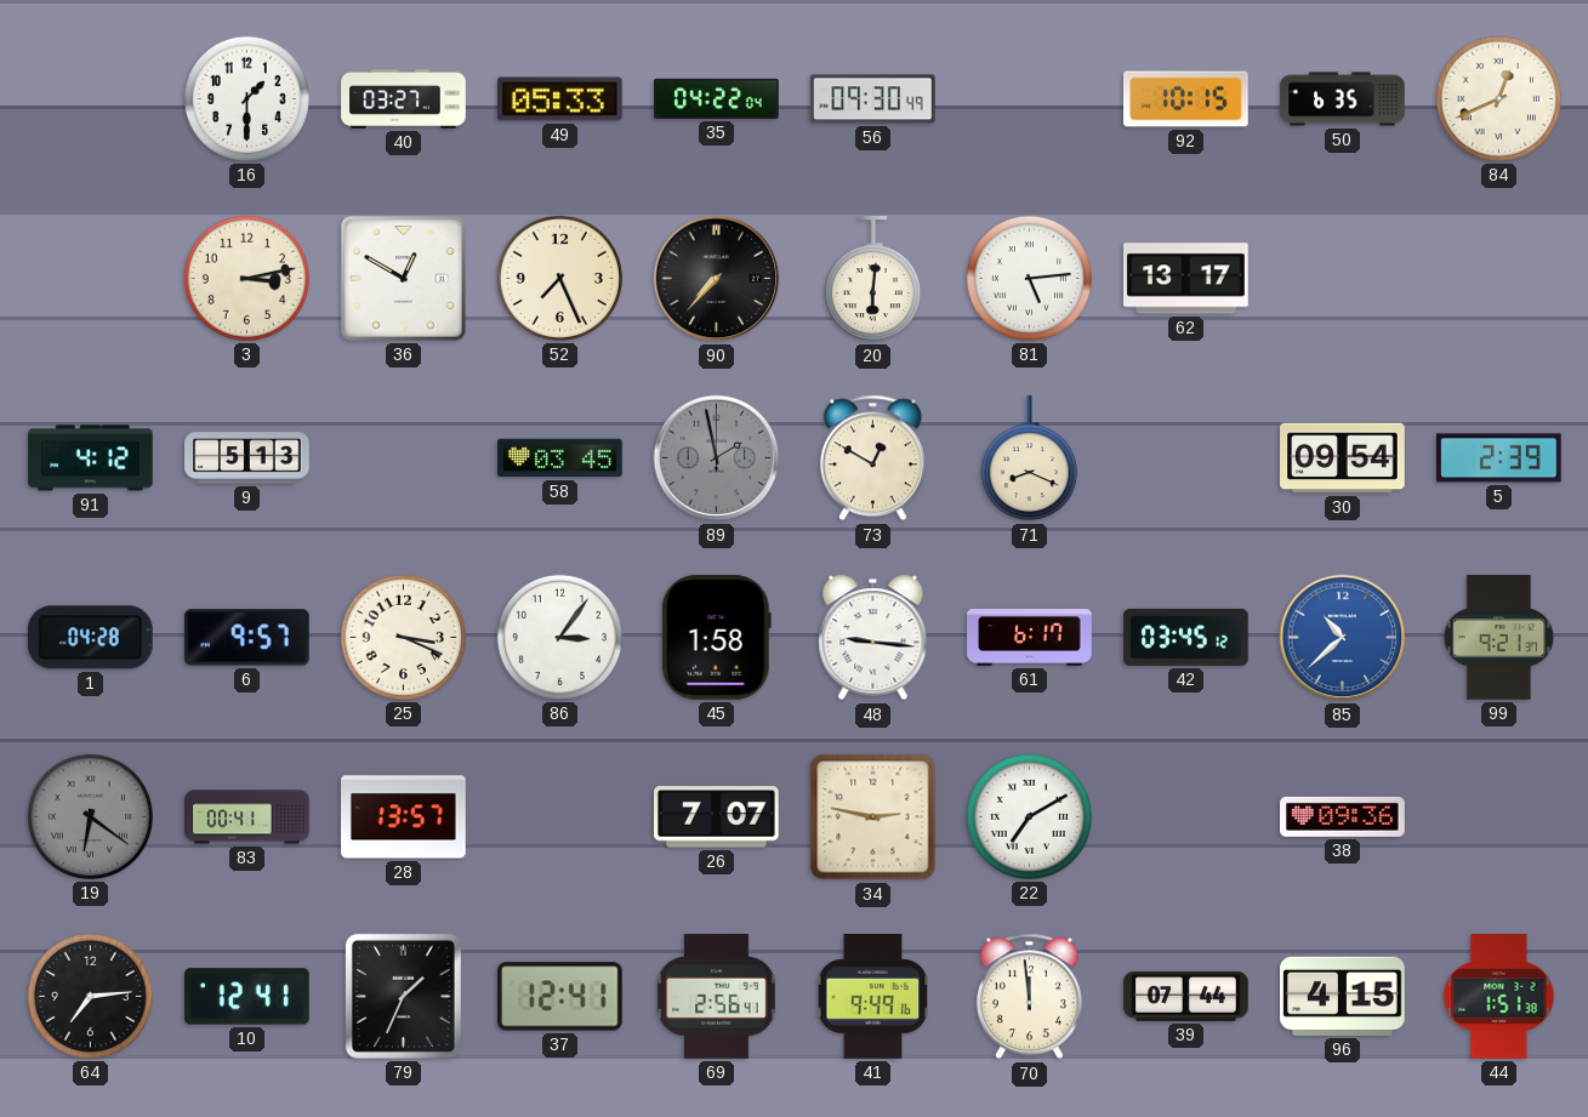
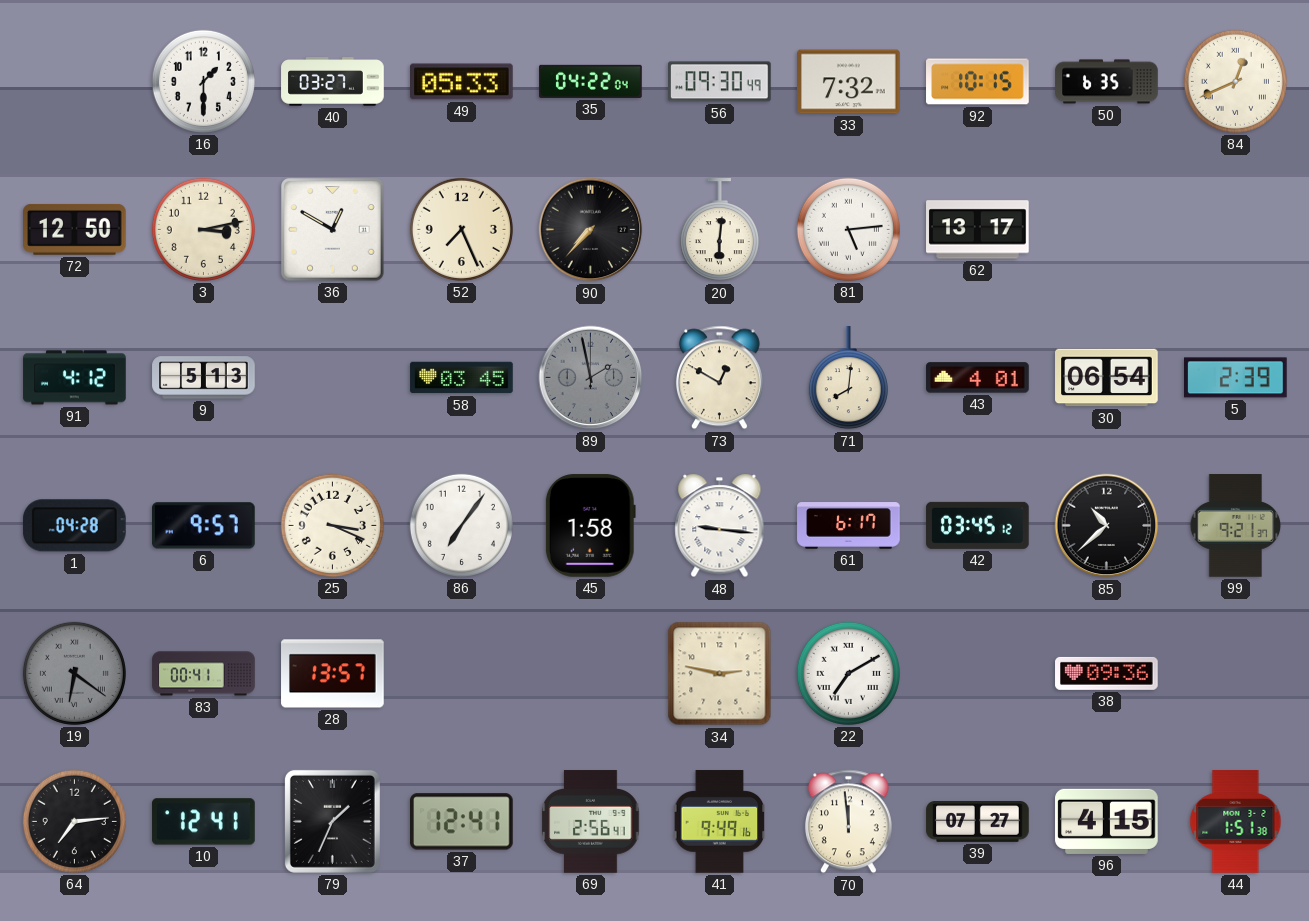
33: none -> 7:32 (849, 82)
72: none -> 12:50 (75, 229)
71: 8:19 -> 8:01 (848, 378)
43: none -> 4:01 (978, 378)
30: 09:54 -> 06:54 (1107, 378)
86: 3:06 -> 7:06 (461, 525)
85 dial: blue -> black (1107, 526)
26: 7:07 -> none (717, 817)
39: 07:44 -> 07:27 (978, 821)
